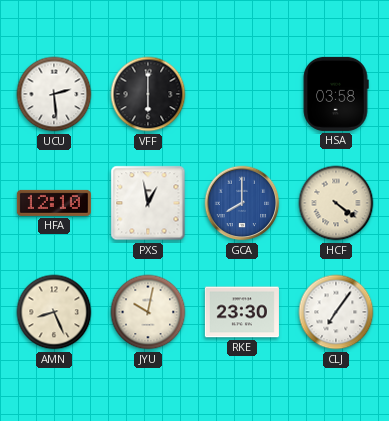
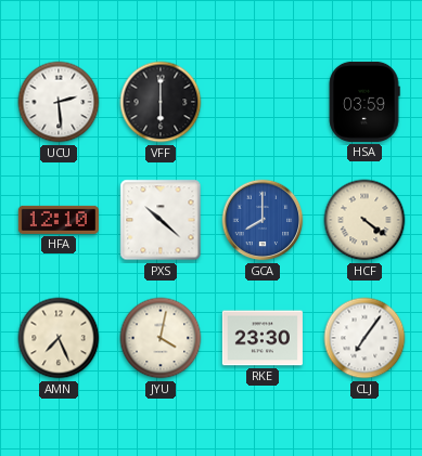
HSA: 03:58 -> 03:59 (365, 102)
PXS: 12:58 -> 10:22 (161, 220)
AMN: 8:26 -> 7:26 (59, 338)
JYU: 10:02 -> 4:02 (161, 338)
